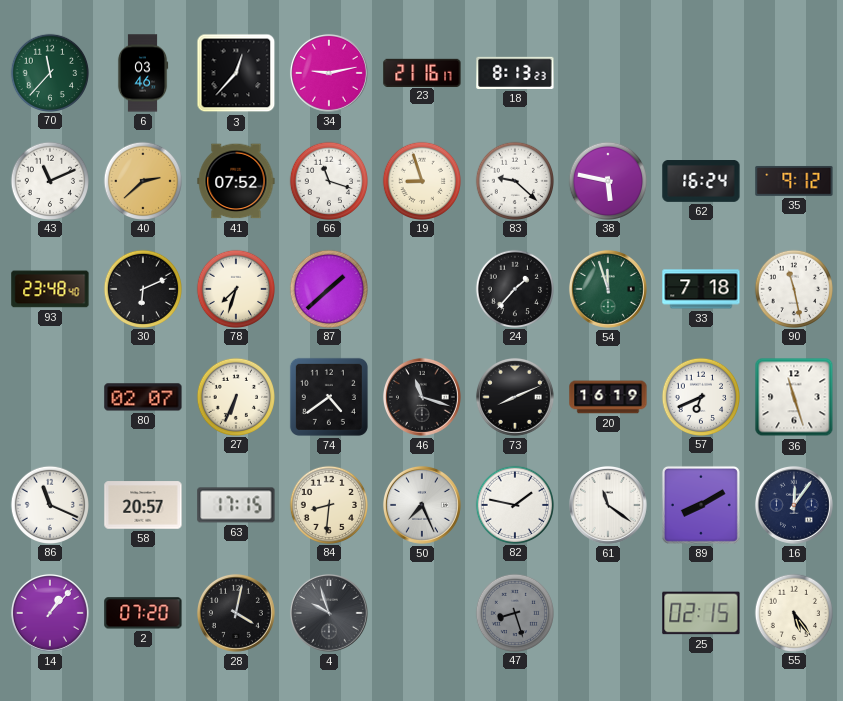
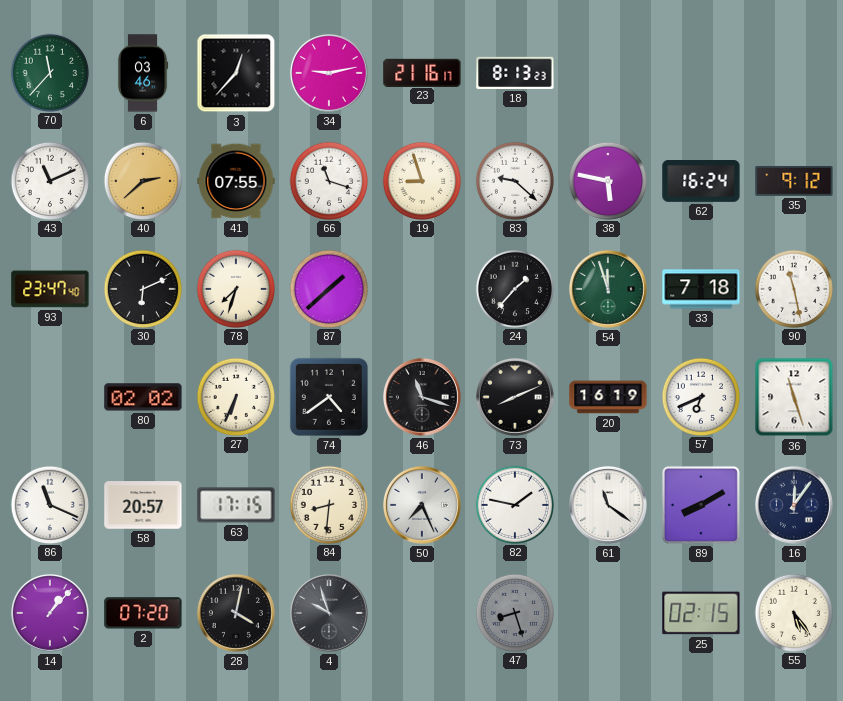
41: 07:52 -> 07:55 (236, 181)
93: 23:48 -> 23:47 (50, 289)
80: 02:07 -> 02:02 (143, 397)
